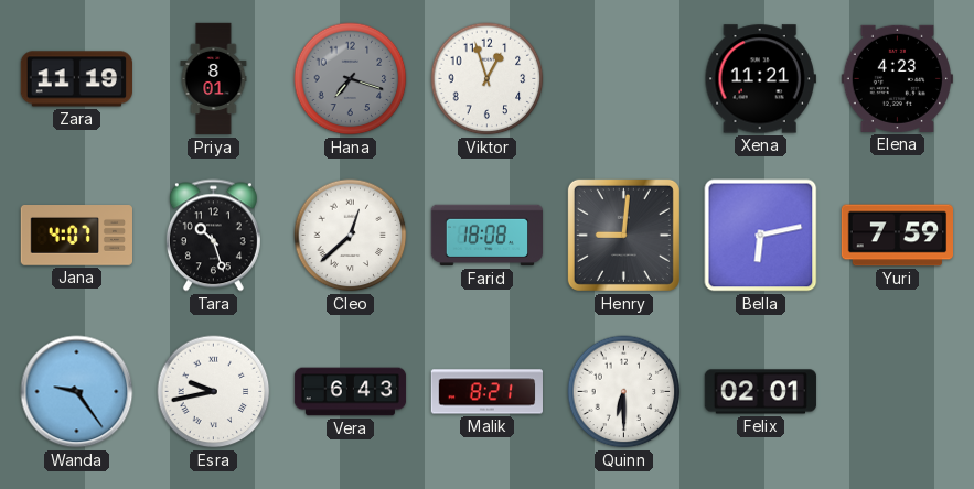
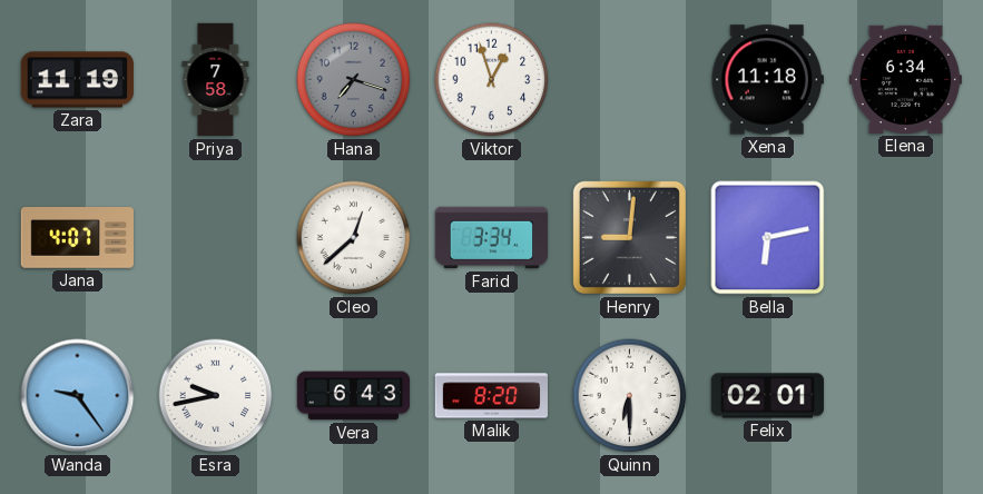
Priya: 8:01 -> 7:58 (216, 80)
Xena: 11:21 -> 11:18 (767, 80)
Elena: 4:23 -> 6:34 (905, 79)
Tara: 10:27 -> none (213, 236)
Farid: 18:08 -> 3:34 (492, 238)
Yuri: 7:59 -> none (897, 236)
Malik: 8:21 -> 8:20 (491, 396)
